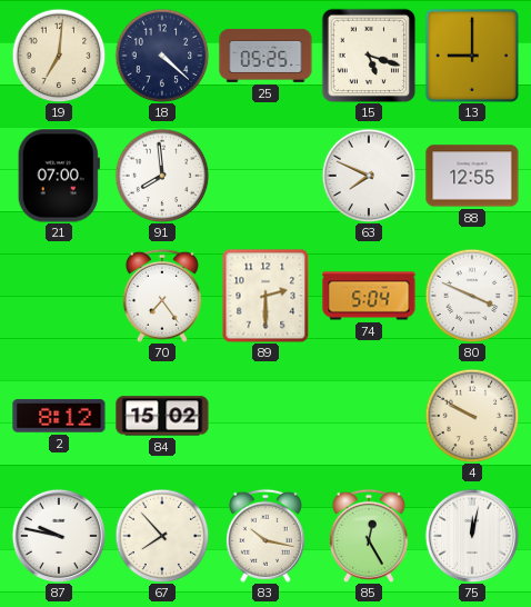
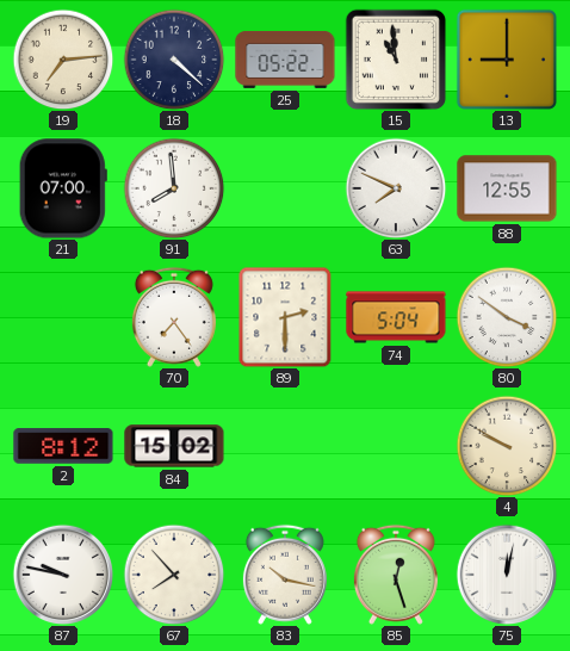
19: 7:01 -> 7:14 (63, 60)
25: 05:25 -> 05:22 (285, 60)
15: 5:18 -> 10:59 (396, 60)
80: 3:49 -> 3:51 (507, 317)
85: 12:25 -> 12:27 (396, 575)
